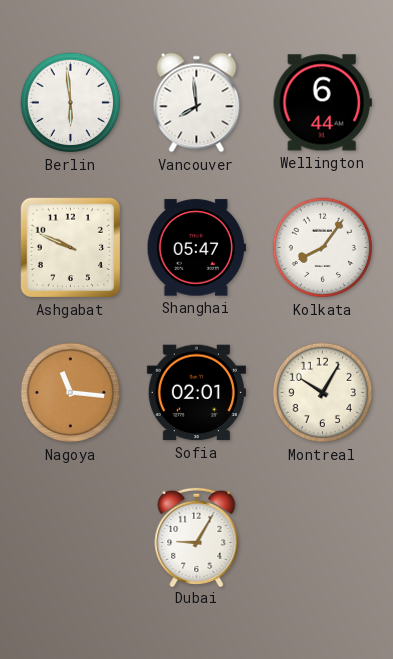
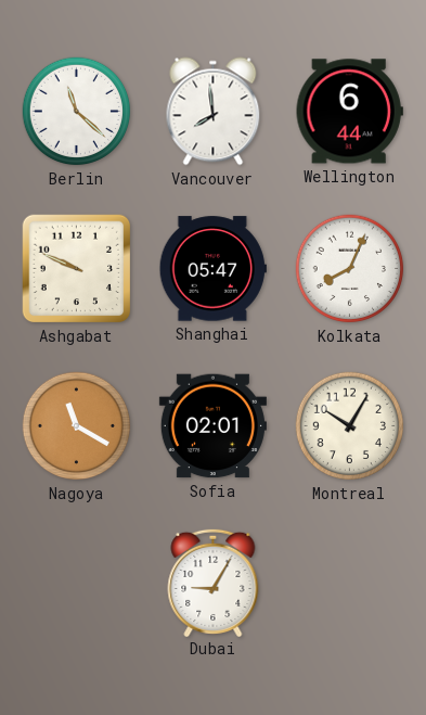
Berlin: 5:59 -> 11:22 (77, 112)
Kolkata: 8:06 -> 8:04 (350, 269)
Nagoya: 11:16 -> 11:20 (77, 426)
